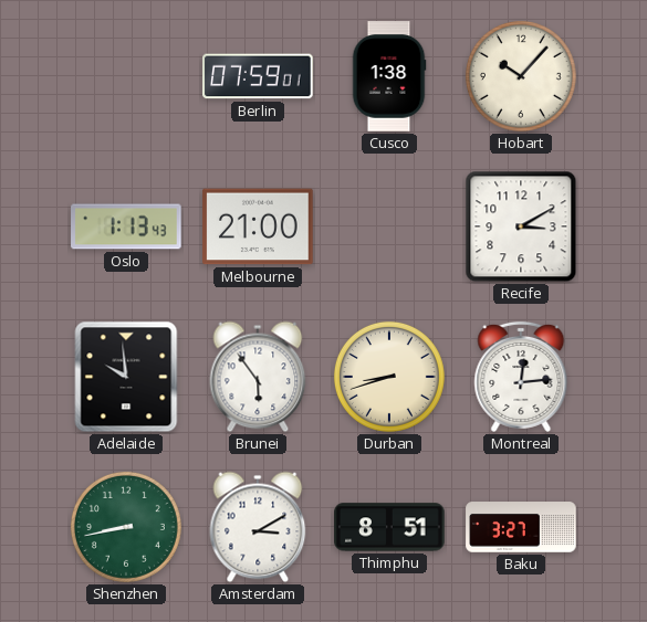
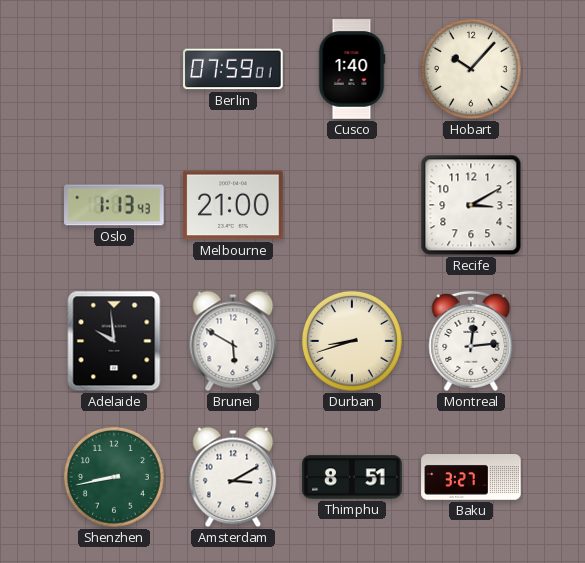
Cusco: 1:38 -> 1:40 (352, 69)
Brunei: 5:54 -> 5:50 (233, 341)
